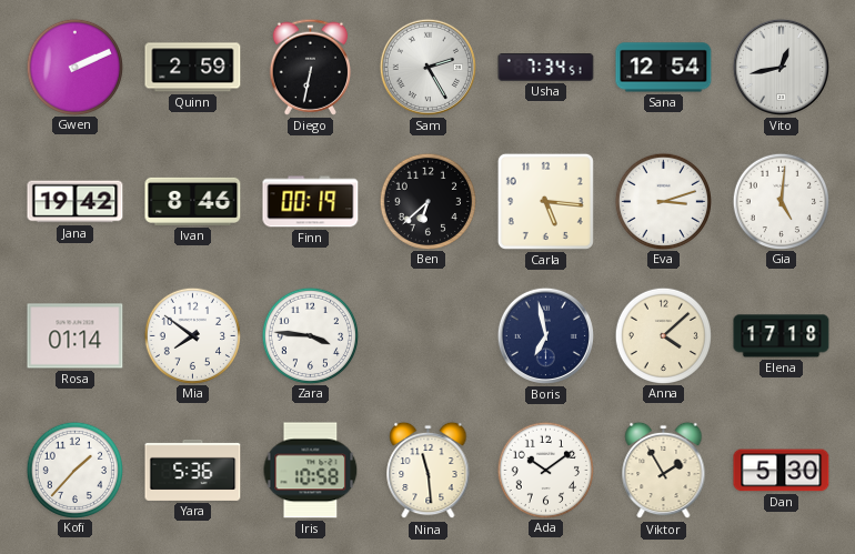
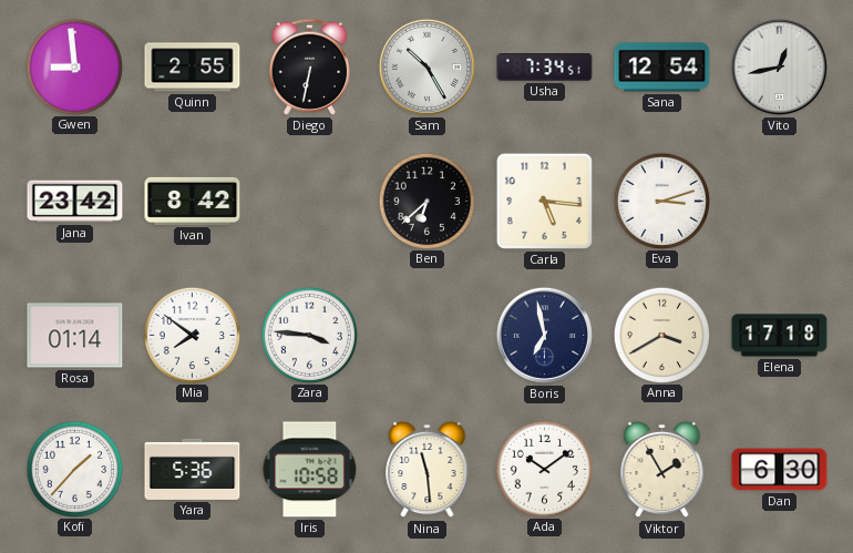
Gwen: 2:11 -> 8:59 (74, 66)
Quinn: 2:59 -> 2:55 (193, 68)
Sam: 2:25 -> 10:25 (426, 66)
Jana: 19:42 -> 23:42 (75, 202)
Ivan: 8:46 -> 8:42 (193, 201)
Finn: 00:19 -> none (311, 202)
Gia: 5:01 -> none (781, 201)
Anna: 4:08 -> 3:40 (661, 335)
Dan: 5:30 -> 6:30 (780, 470)
